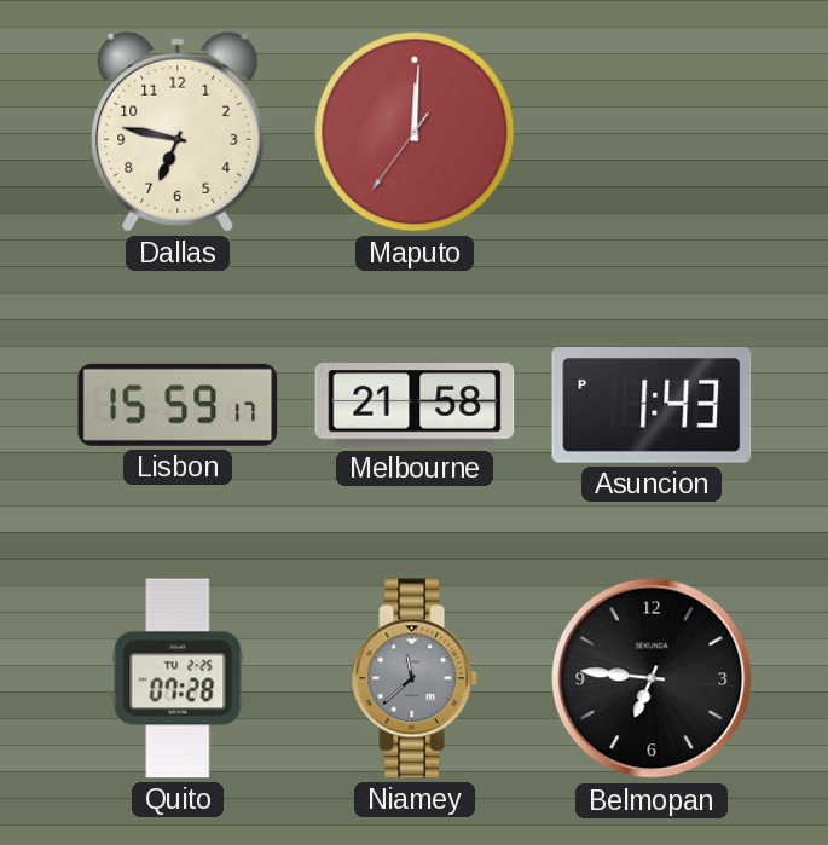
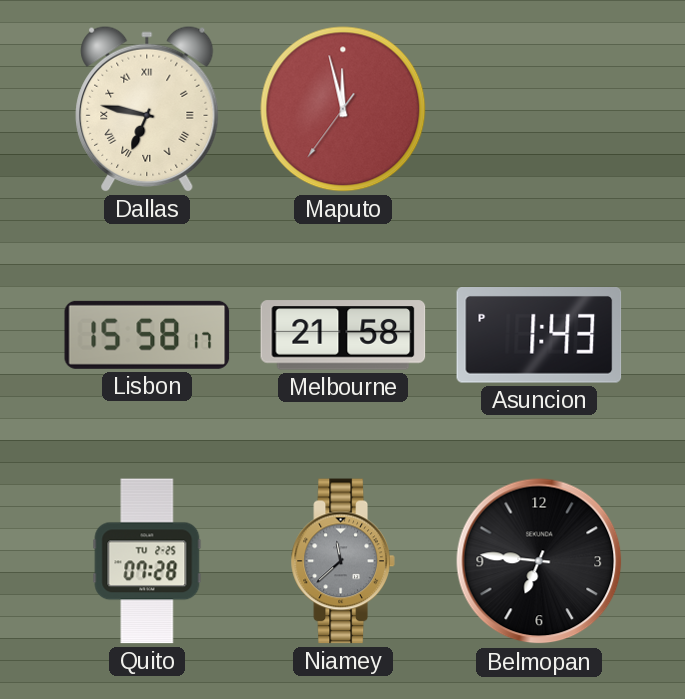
Dallas numerals: Arabic -> Roman (147, 109)
Maputo: 12:00 -> 11:57 (343, 109)
Lisbon: 15:59 -> 15:58 (147, 335)
